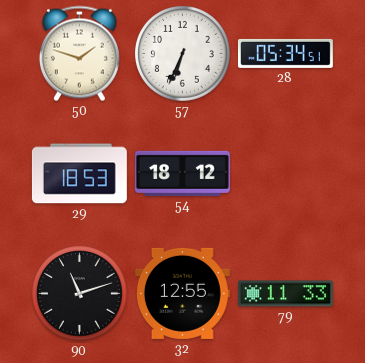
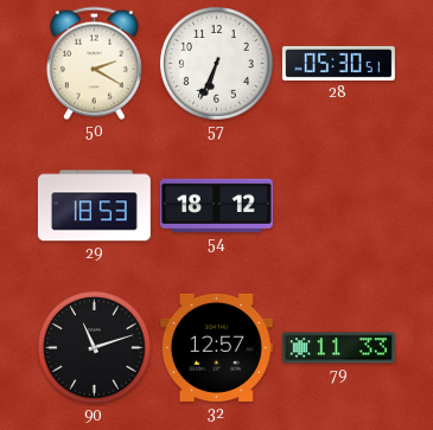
50: 1:48 -> 2:20 (94, 64)
28: 05:34 -> 05:30 (338, 63)
32: 12:55 -> 12:57 (216, 347)
